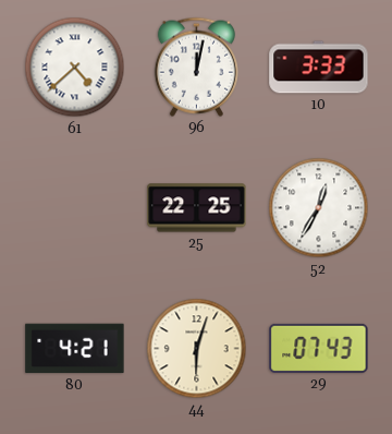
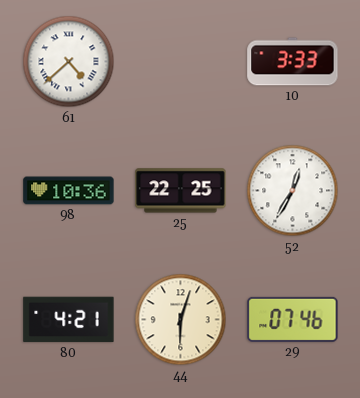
96: 12:02 -> none (196, 67)
98: none -> 10:36 (69, 191)
29: 07:43 -> 07:46 (293, 319)
